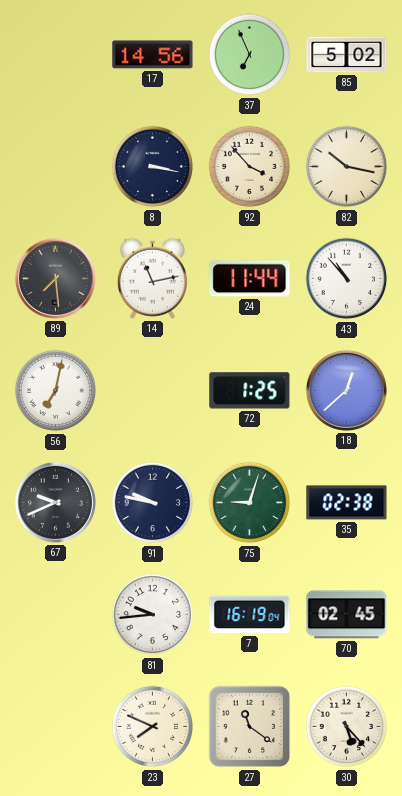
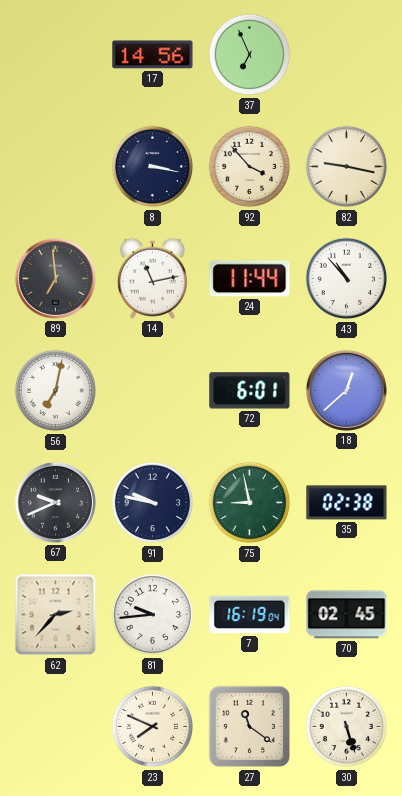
85: 5:02 -> none (347, 55)
82: 10:17 -> 9:17 (347, 167)
89: 7:29 -> 6:59 (55, 278)
72: 1:25 -> 6:01 (250, 391)
75: 9:03 -> 8:58 (250, 503)
62: none -> 2:37 (56, 615)
30: 5:23 -> 5:27 (347, 727)
